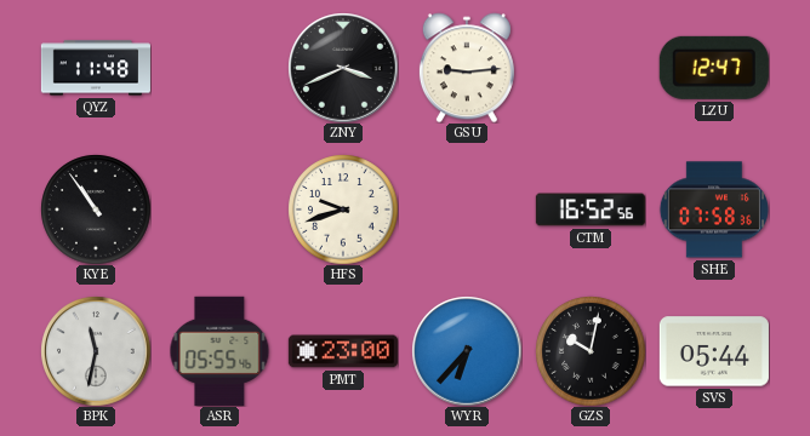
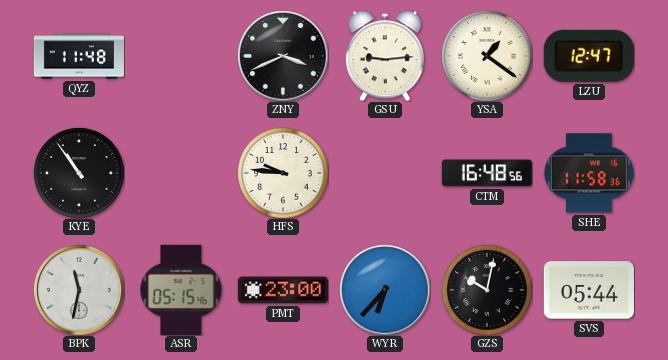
YSA: none -> 1:21 (487, 56)
HFS: 9:42 -> 9:46 (283, 173)
CTM: 16:52 -> 16:48 (487, 173)
SHE: 07:58 -> 11:58 (589, 173)
ASR: 05:55 -> 05:15 (181, 290)
